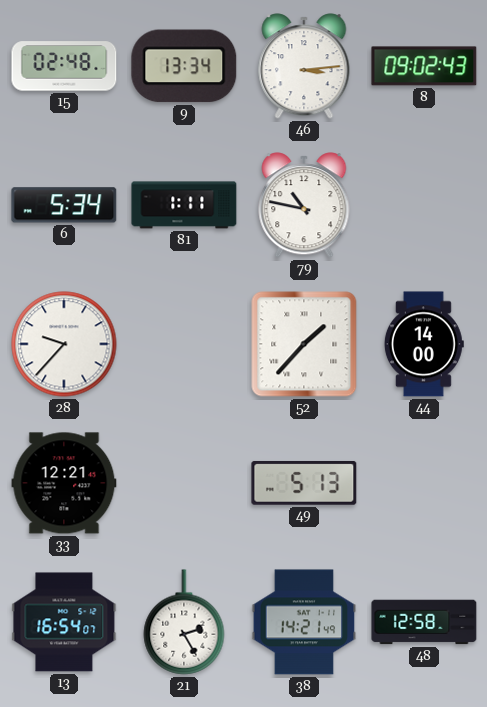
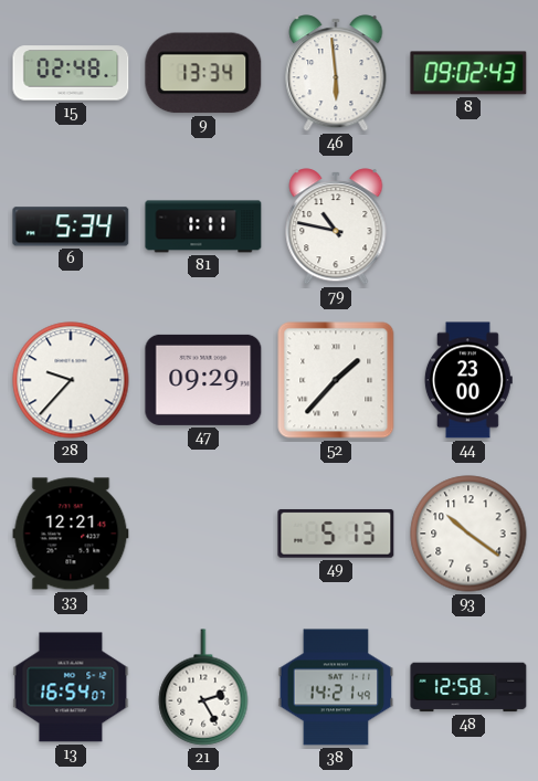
46: 3:14 -> 5:59 (336, 73)
47: none -> 09:29 (203, 380)
44: 14:00 -> 23:00 (468, 380)
93: none -> 10:21 (468, 534)
